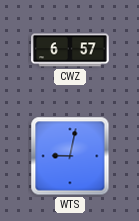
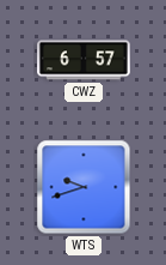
WTS: 9:02 -> 9:42 (84, 187)
